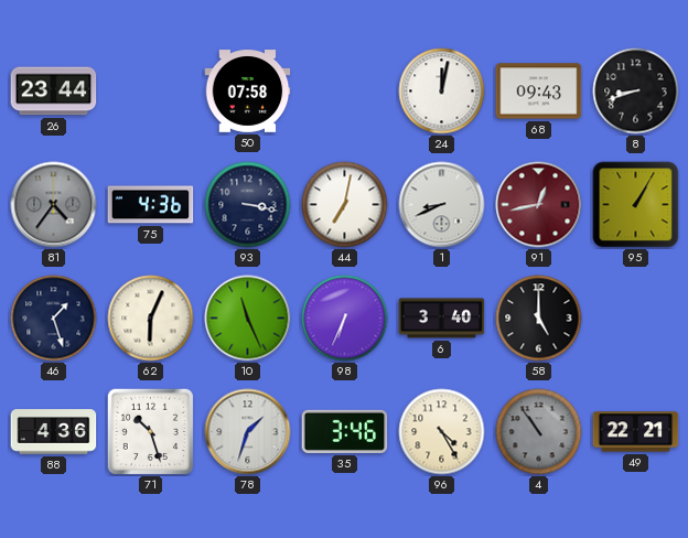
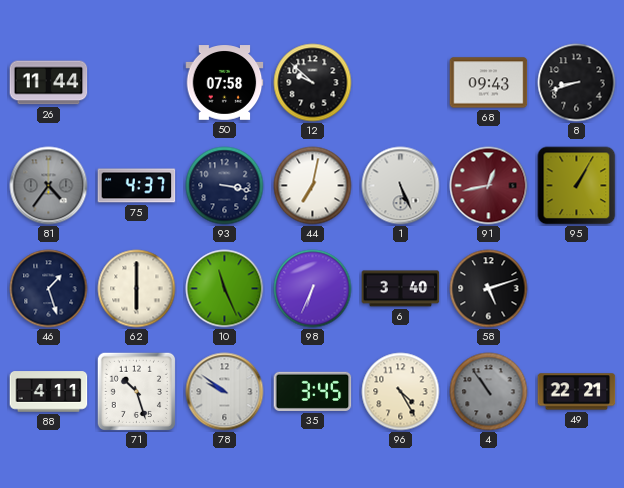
26: 23:44 -> 11:44 (49, 83)
12: none -> 9:52 (313, 83)
24: 12:02 -> none (442, 92)
75: 4:36 -> 4:37 (137, 186)
1: 8:41 -> 5:26 (401, 186)
62: 6:04 -> 6:00 (137, 289)
58: 5:00 -> 5:12 (489, 289)
88: 4:36 -> 4:11 (49, 392)
78: 1:33 -> 9:51 (225, 392)
35: 3:46 -> 3:45 (313, 391)
